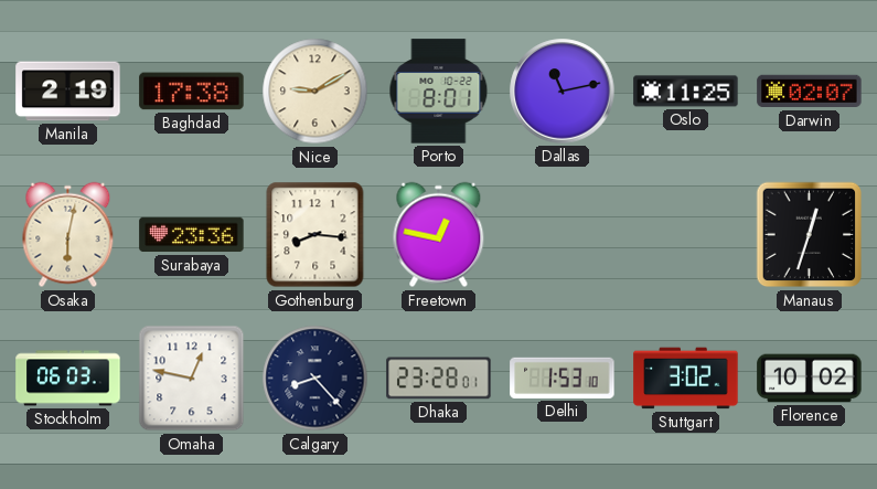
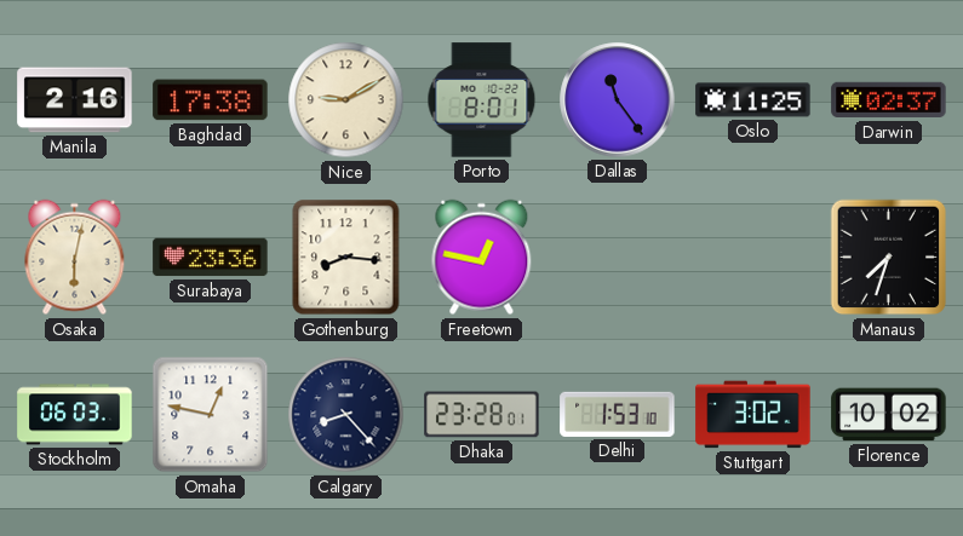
Manila: 2:19 -> 2:16 (75, 100)
Dallas: 11:13 -> 11:24 (618, 100)
Darwin: 02:07 -> 02:37 (889, 100)
Manaus: 12:33 -> 7:33 (889, 258)
